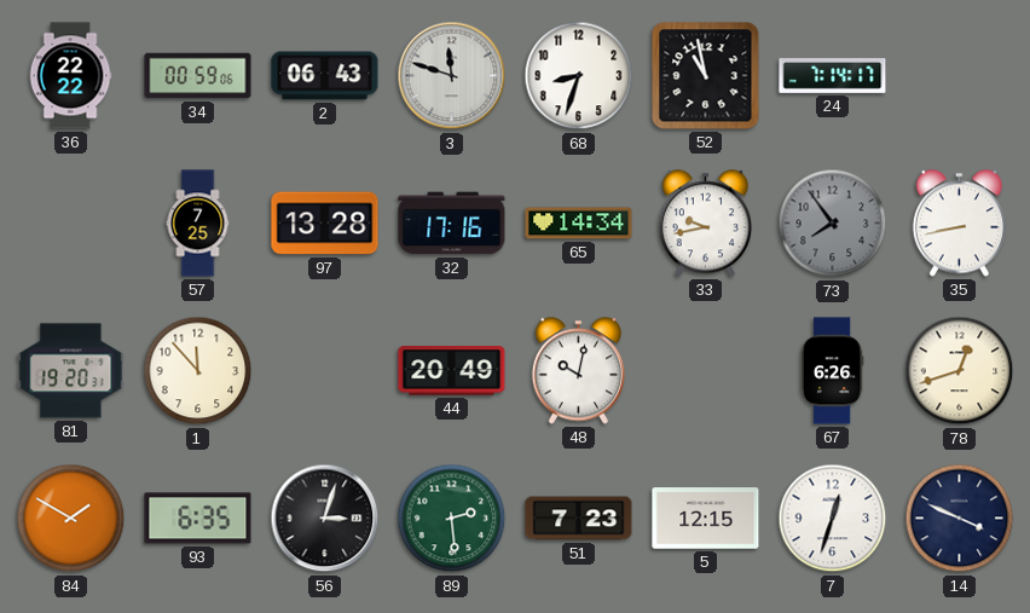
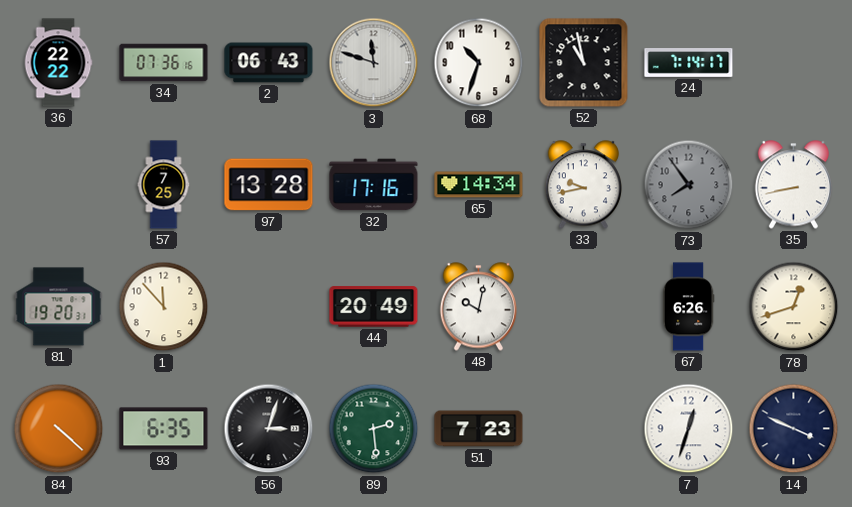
34: 00:59 -> 07:36 (164, 63)
68: 8:33 -> 10:33 (479, 63)
84: 1:50 -> 4:22 (59, 429)
5: 12:15 -> none (706, 519)
